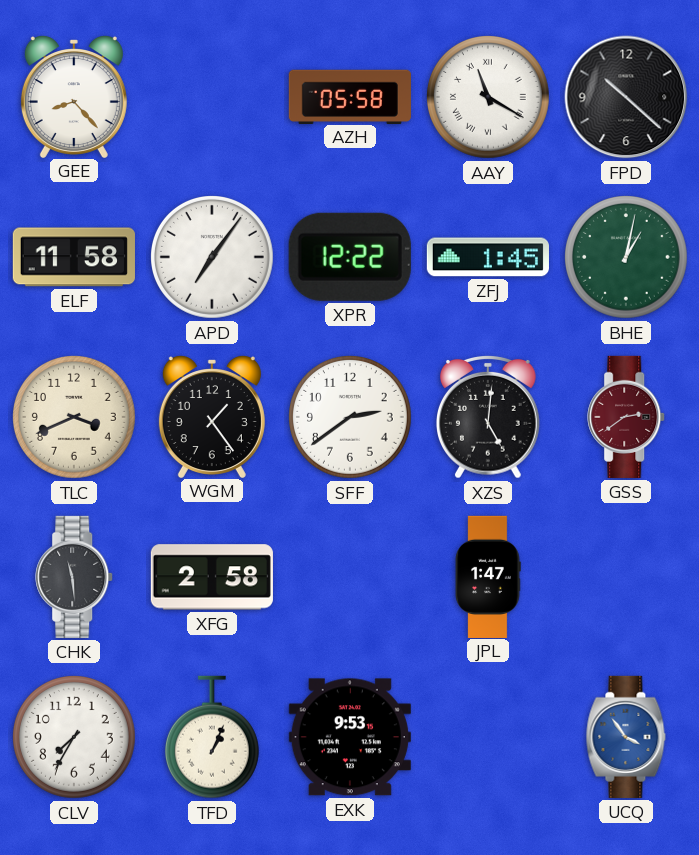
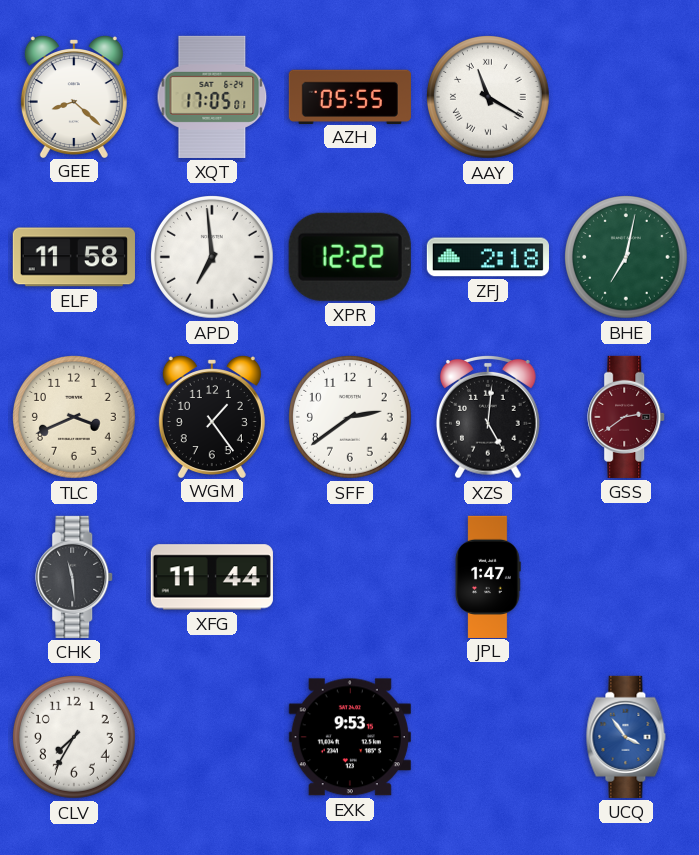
GEE: 8:23 -> 8:22 (74, 97)
XQT: none -> 17:05 (212, 97)
AZH: 05:58 -> 05:55 (350, 96)
FPD: 10:22 -> none (626, 97)
APD: 7:06 -> 6:59 (213, 258)
ZFJ: 1:45 -> 2:18 (488, 257)
BHE: 1:02 -> 7:02 (627, 258)
XFG: 2:58 -> 11:44 (212, 577)
TFD: 1:04 -> none (212, 737)
